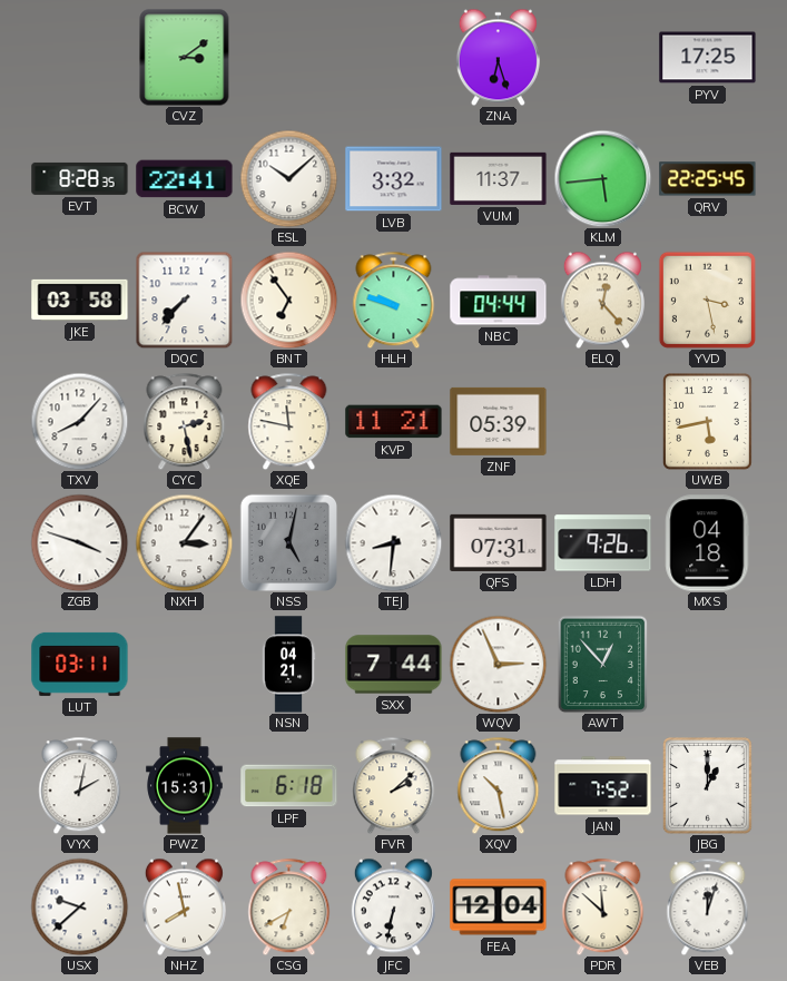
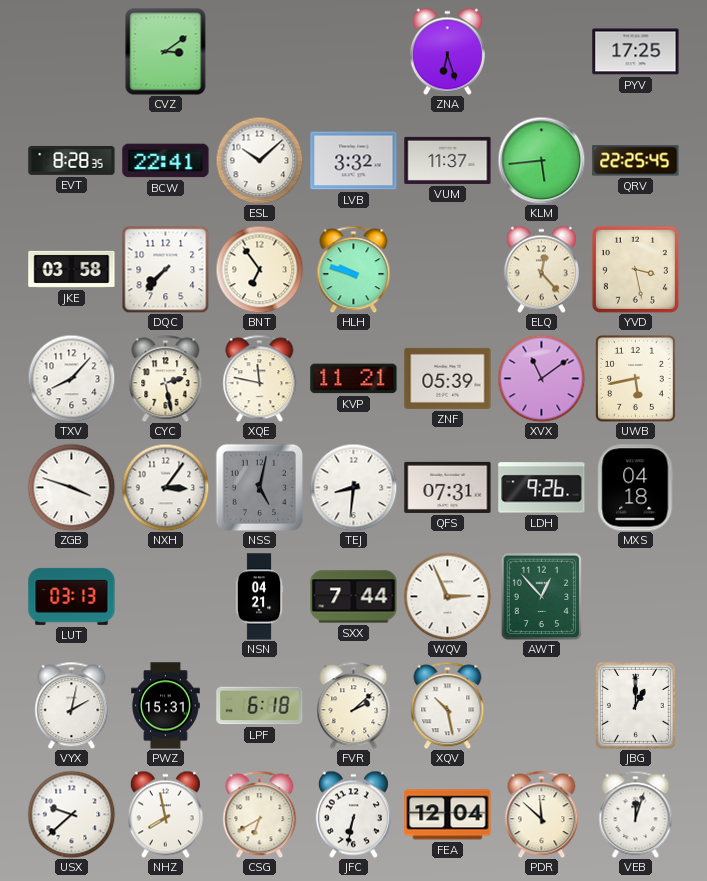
NBC: 04:44 -> none (499, 301)
XVX: none -> 11:09 (541, 378)
LUT: 03:11 -> 03:13 (72, 596)
JAN: 7:52 -> none (603, 786)
